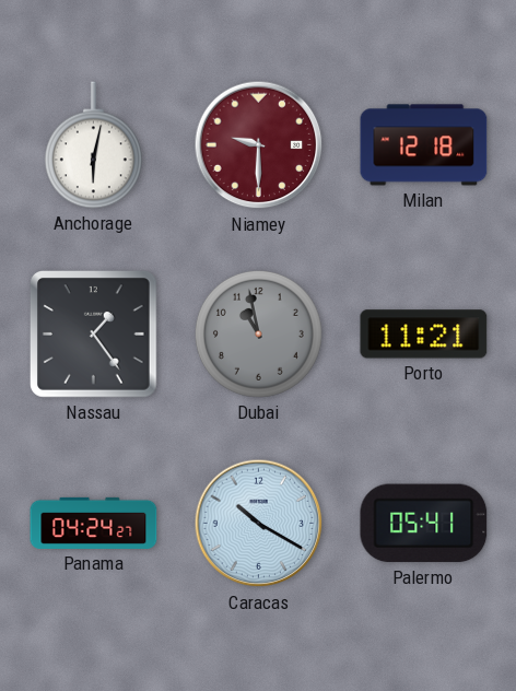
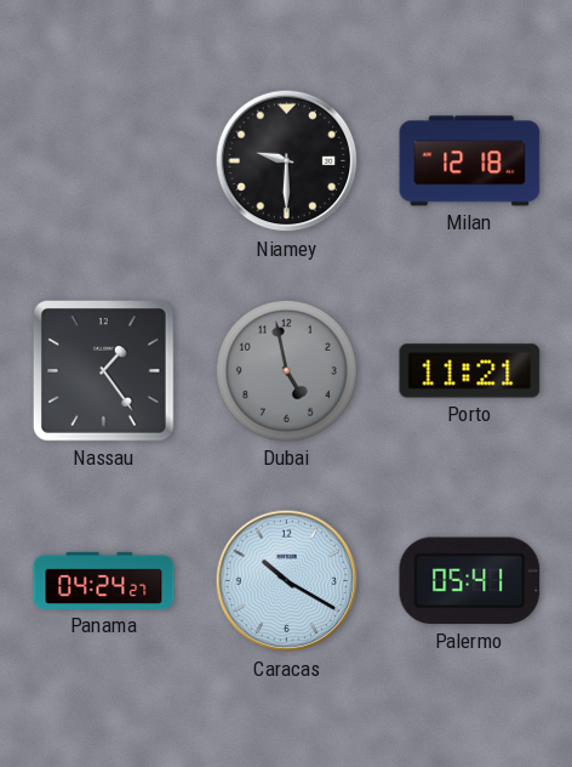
Anchorage: 6:02 -> none (93, 145)
Niamey dial: burgundy -> black (287, 161)
Dubai: 10:58 -> 4:58 (286, 370)
